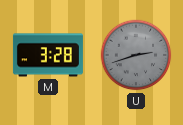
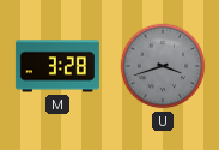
U: 2:42 -> 3:42 (163, 66)
